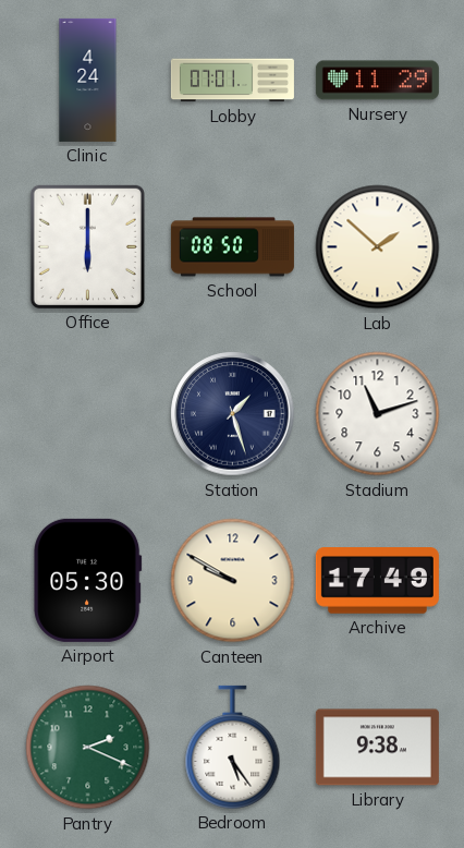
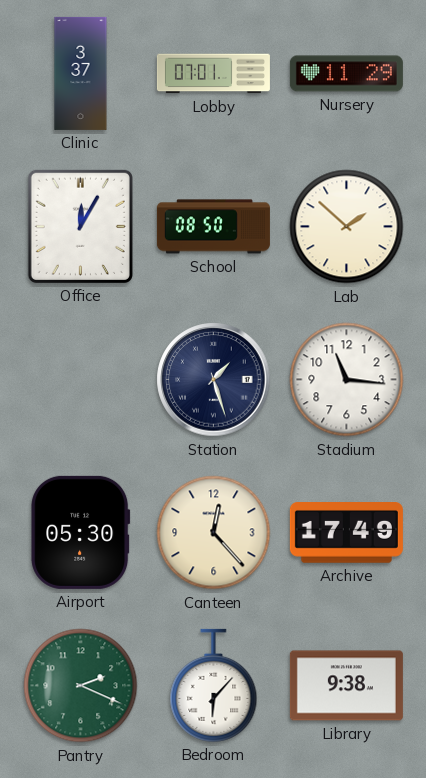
Clinic: 4:24 -> 3:37 (81, 73)
Office: 6:00 -> 12:05 (80, 226)
Stadium: 11:12 -> 11:16 (347, 380)
Canteen: 9:50 -> 12:23 (214, 533)
Bedroom: 5:24 -> 6:07 (214, 685)
